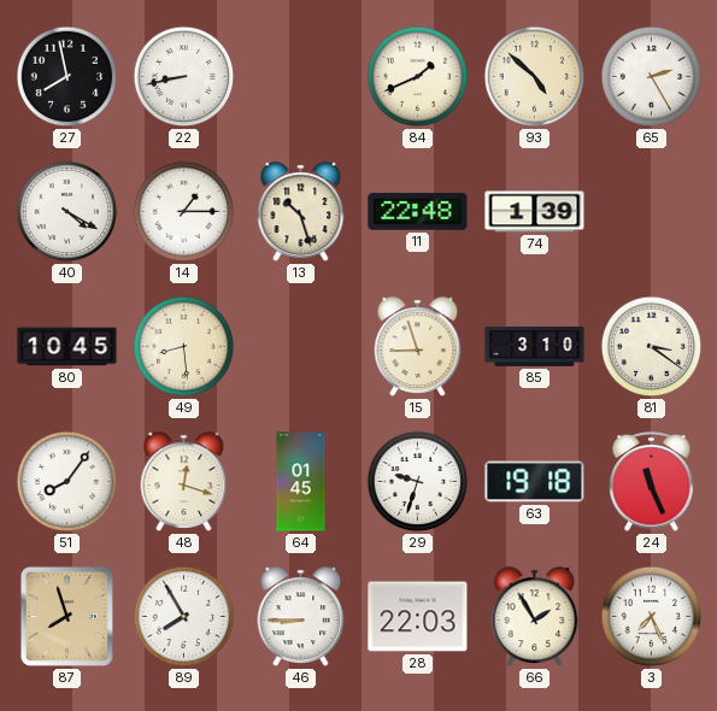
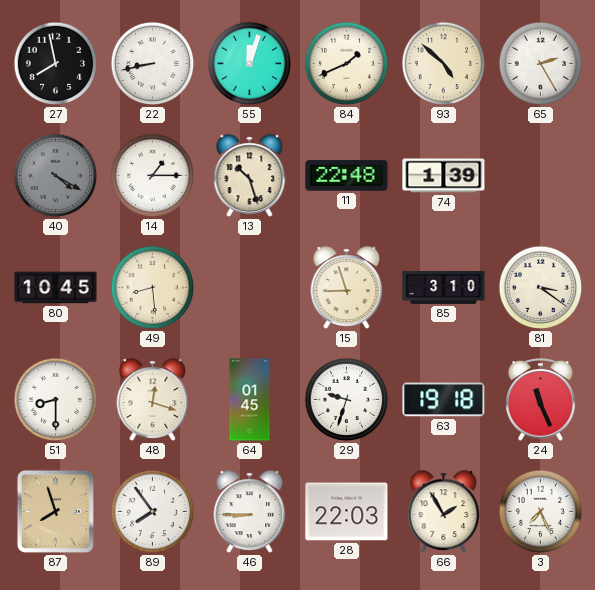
55: none -> 12:03 (250, 64)
40 dial: white -> grey (56, 176)
51: 8:06 -> 8:30 (56, 400)
89: 7:55 -> 7:54 (153, 512)
